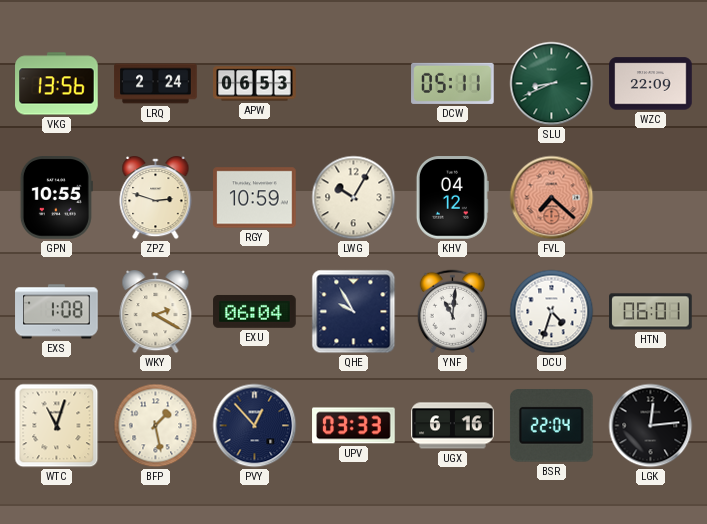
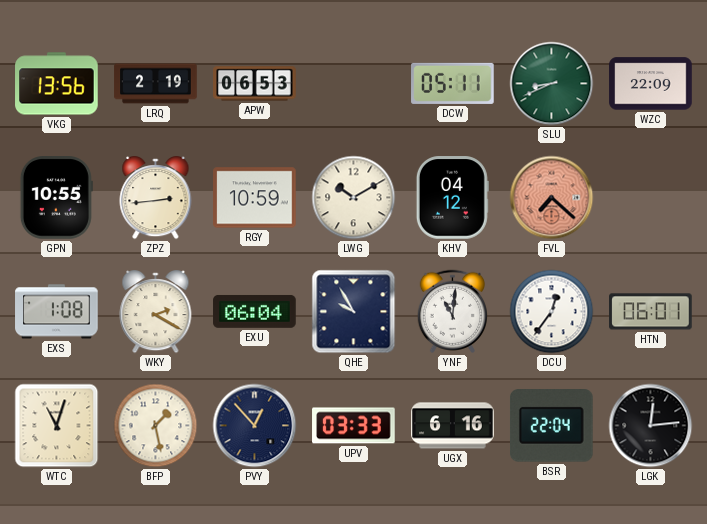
LRQ: 2:24 -> 2:19 (156, 84)
ZPZ: 2:48 -> 2:44 (156, 199)
LWG: 10:05 -> 10:10 (354, 198)
DCU: 4:33 -> 12:36 (552, 312)
